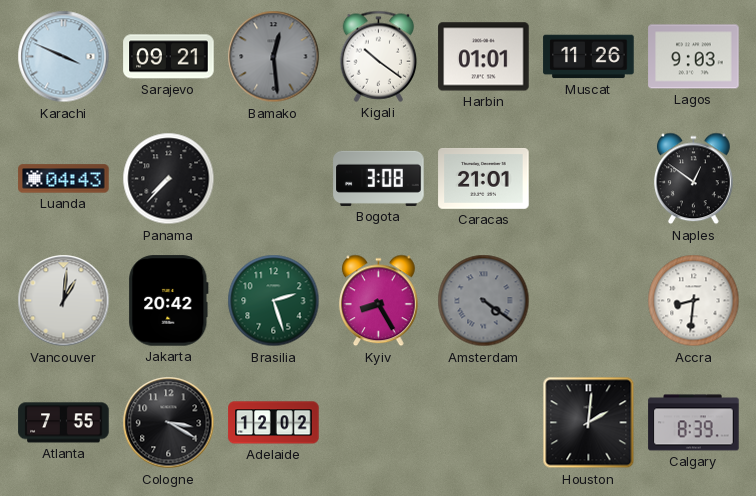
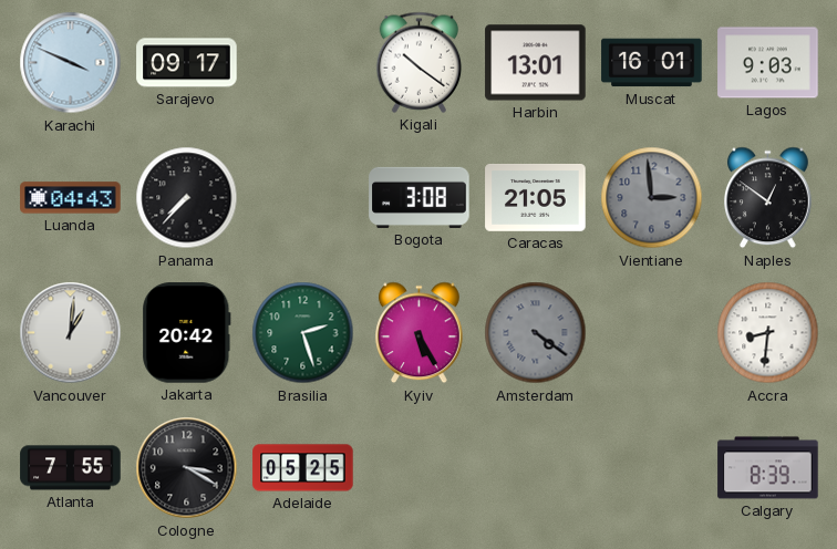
Sarajevo: 09:21 -> 09:17 (187, 63)
Bamako: 12:29 -> none (274, 57)
Harbin: 01:01 -> 13:01 (536, 63)
Muscat: 11:26 -> 16:01 (652, 63)
Caracas: 21:01 -> 21:05 (536, 198)
Vientiane: none -> 2:59 (652, 198)
Kyiv: 8:25 -> 5:25 (420, 333)
Adelaide: 12:02 -> 05:25 (303, 468)
Houston: 2:01 -> none (589, 423)
